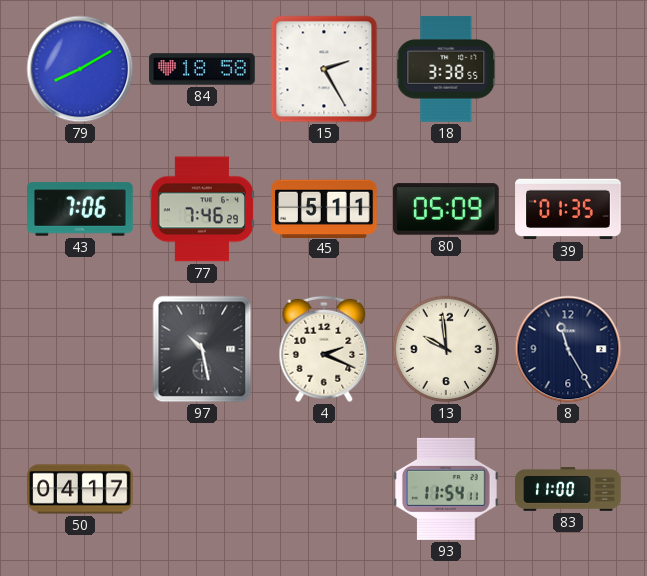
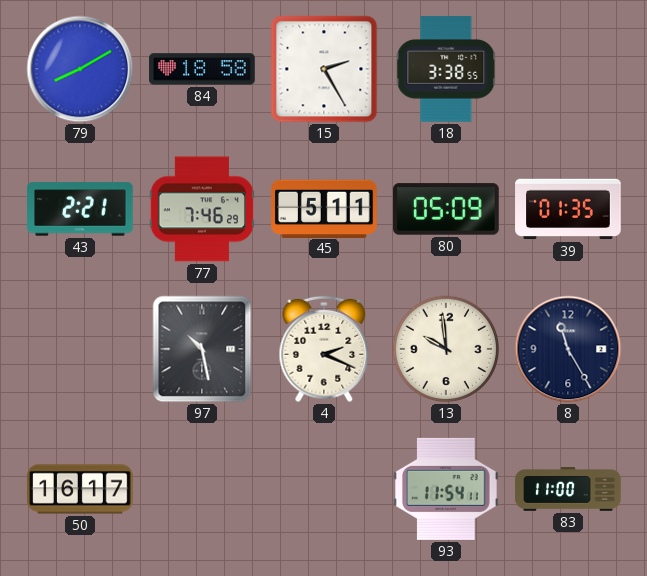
43: 7:06 -> 2:21 (80, 209)
50: 04:17 -> 16:17 (80, 489)
